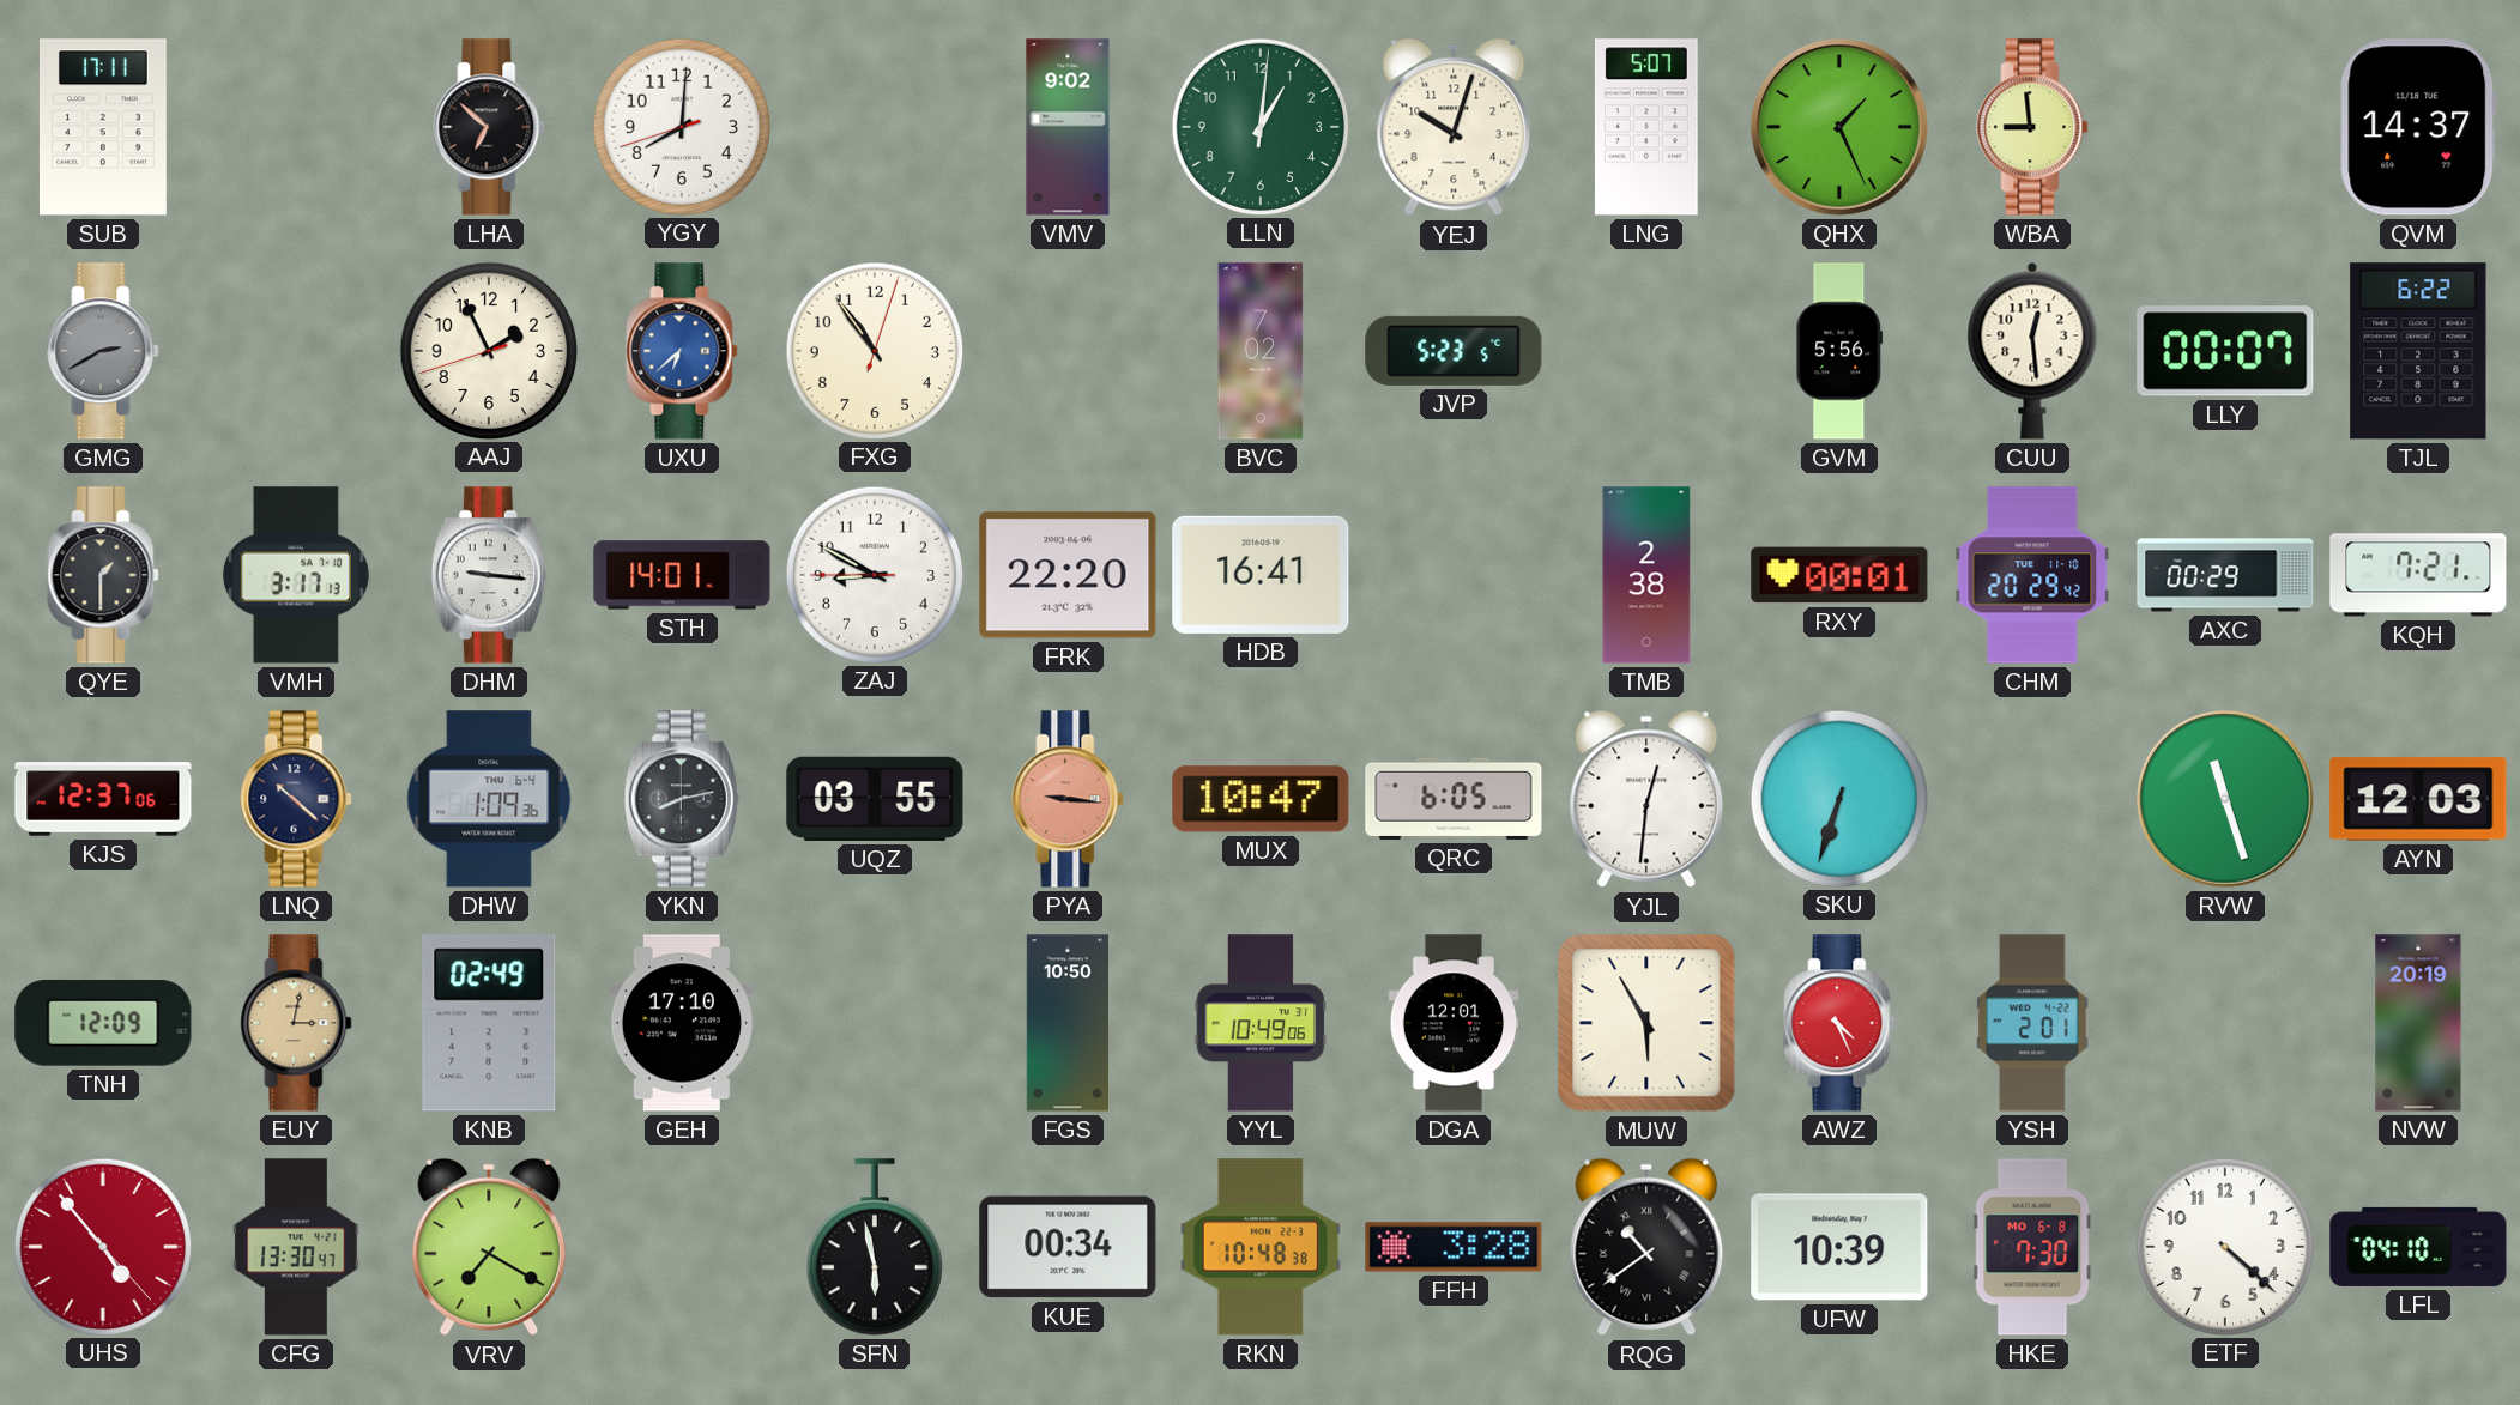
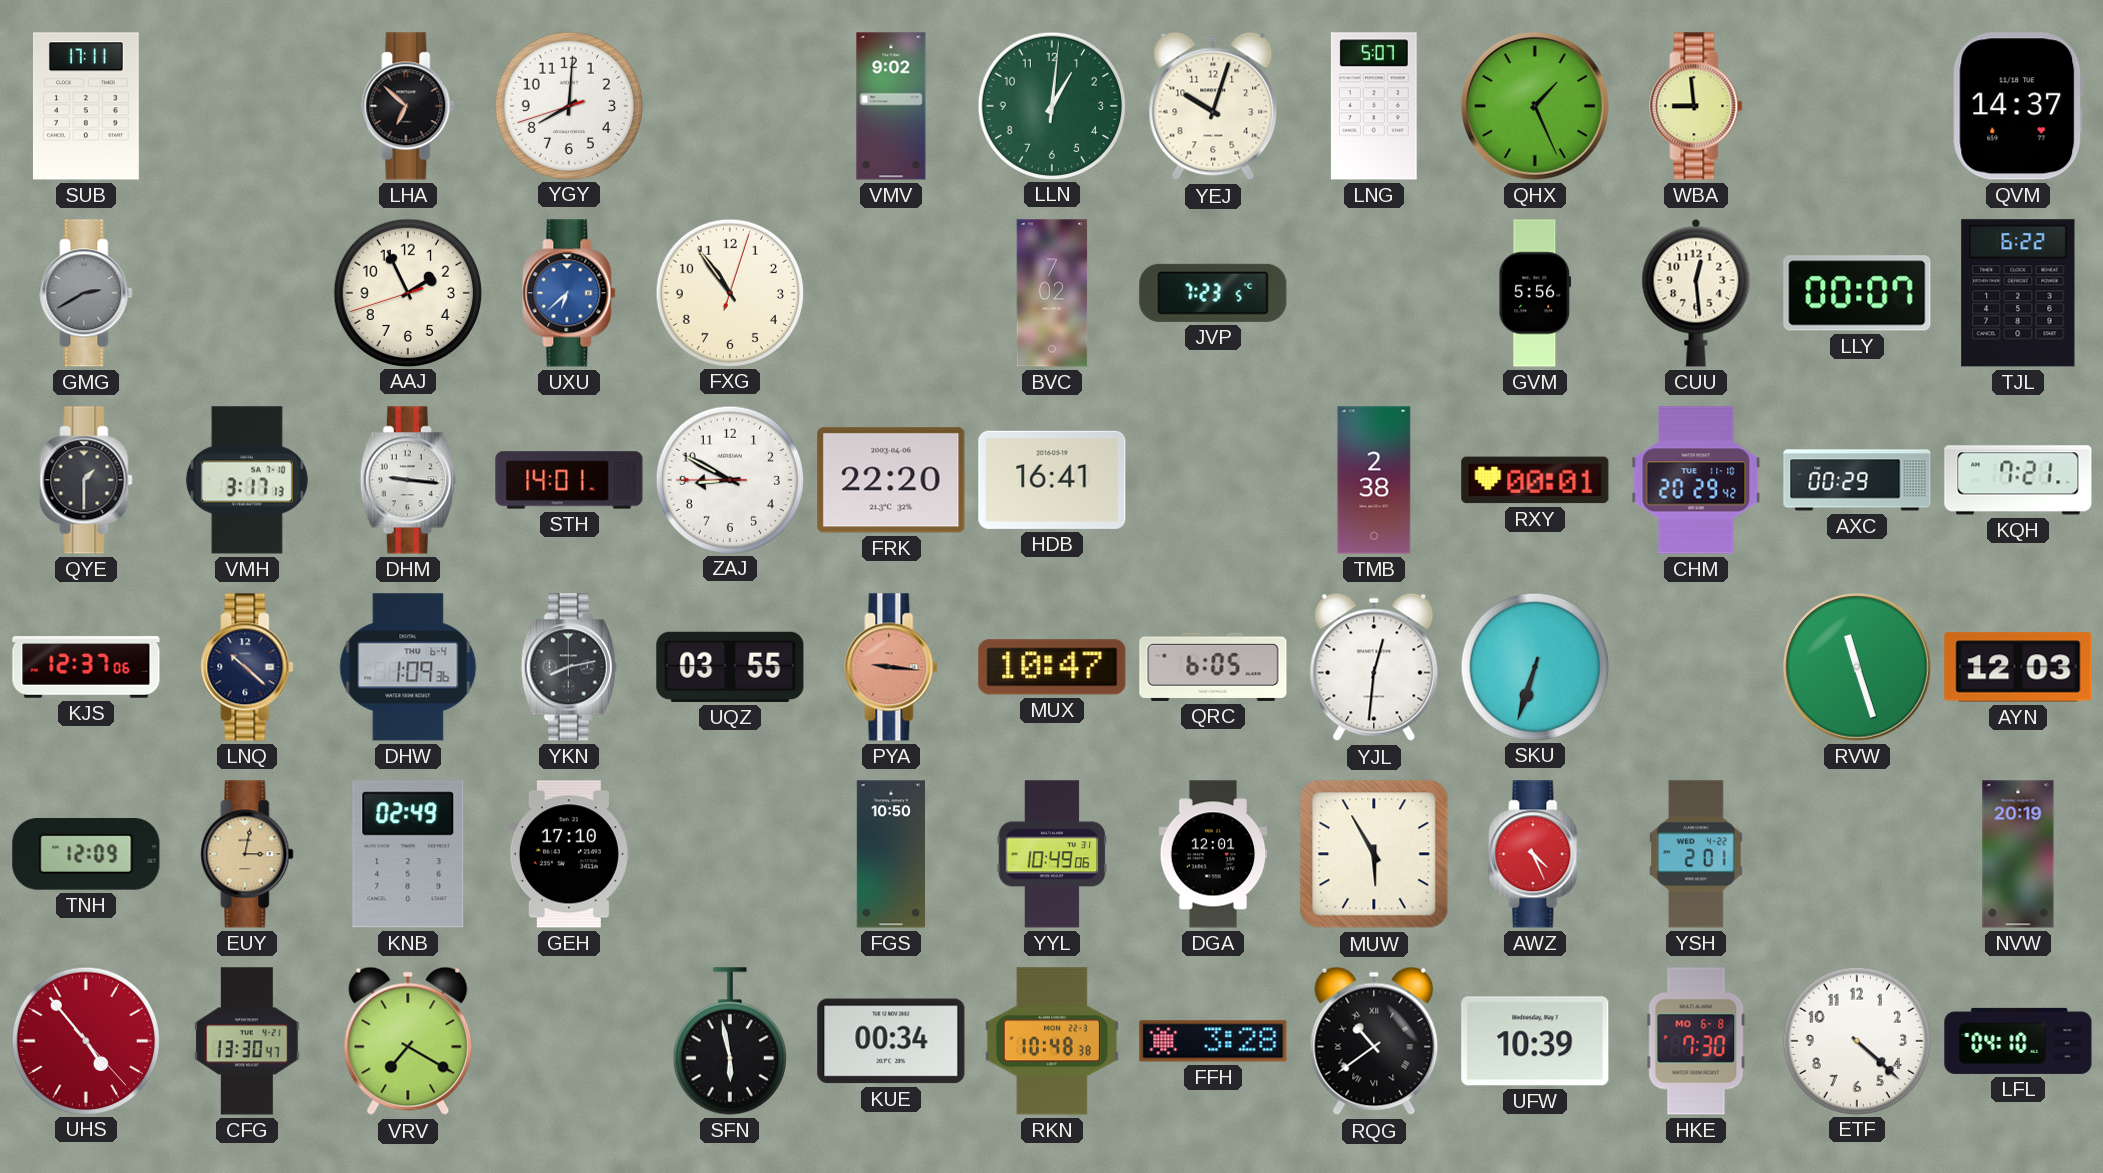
JVP: 5:23 -> 7:23 (1213, 293)
